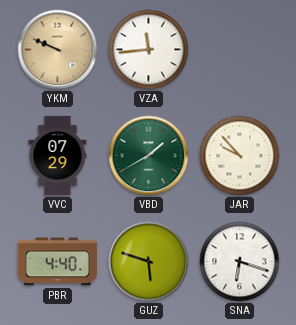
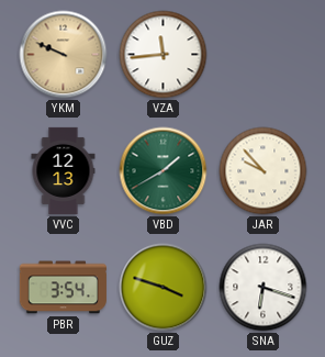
VVC: 07:29 -> 12:13 (64, 170)
PBR: 4:40 -> 3:54 (63, 288)
GUZ: 5:48 -> 3:48 (164, 288)
